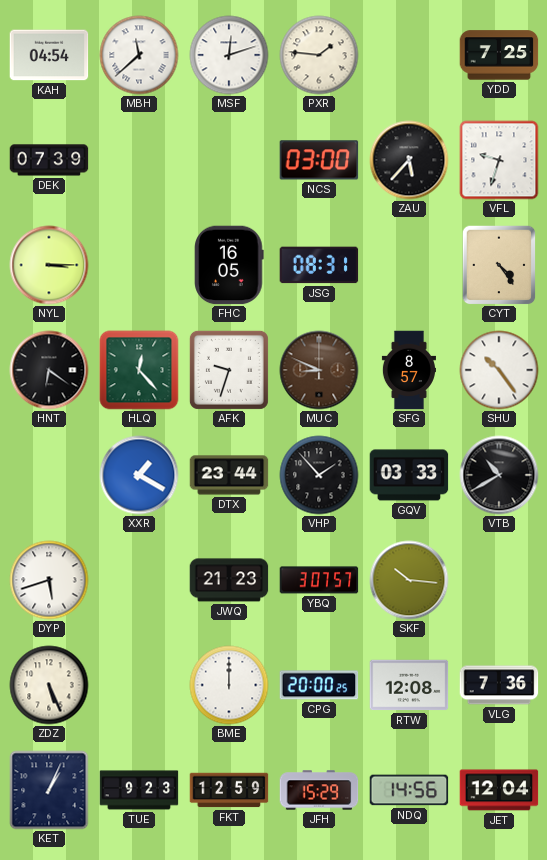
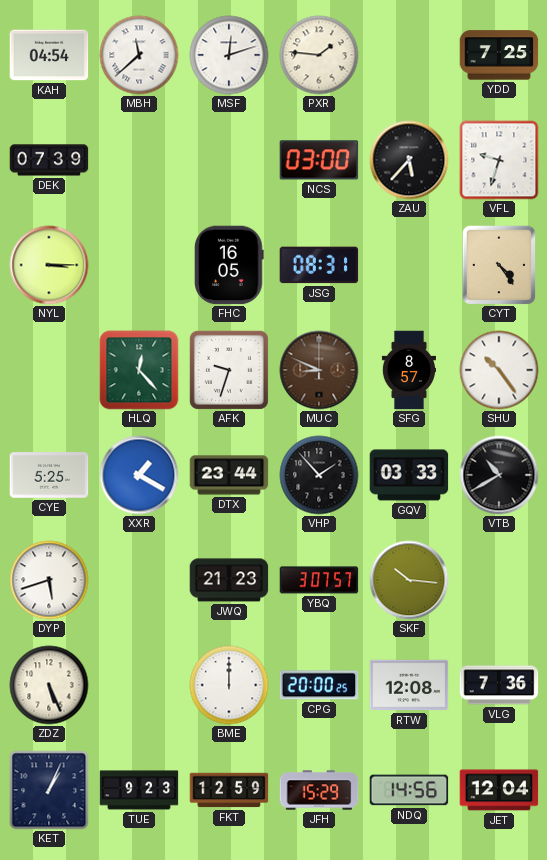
HNT: 6:21 -> none (49, 370)
CYE: none -> 5:25 (49, 475)
